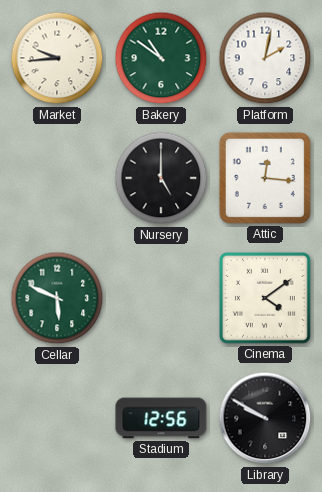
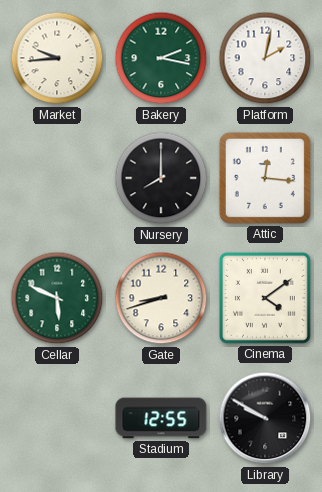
Bakery: 10:51 -> 2:17 (161, 58)
Nursery: 5:00 -> 8:00 (161, 178)
Gate: none -> 8:42 (161, 298)
Stadium: 12:56 -> 12:55 (161, 418)
